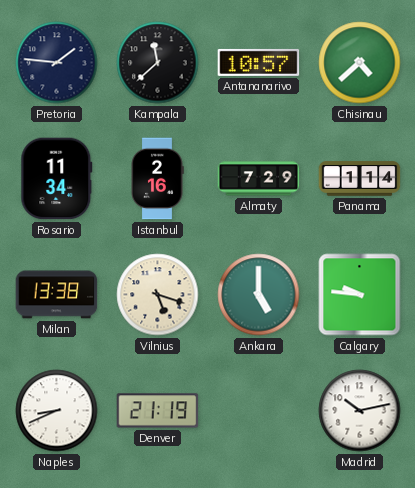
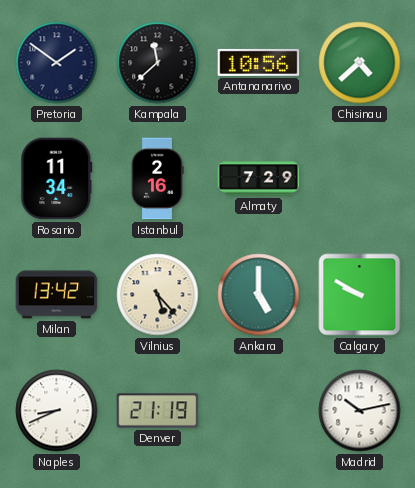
Pretoria: 1:46 -> 1:51 (57, 63)
Antananarivo: 10:57 -> 10:56 (259, 62)
Panama: 1:14 -> none (360, 179)
Milan: 13:38 -> 13:42 (57, 295)
Vilnius: 5:18 -> 5:23 (158, 295)
Calgary: 9:46 -> 9:50 (360, 295)
